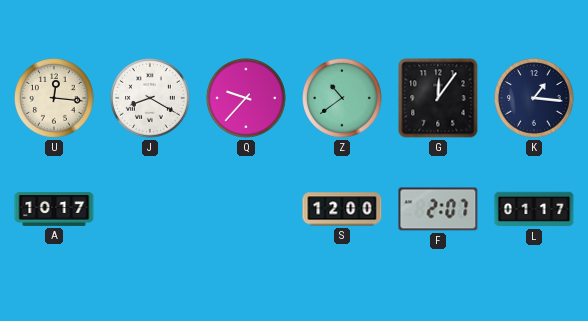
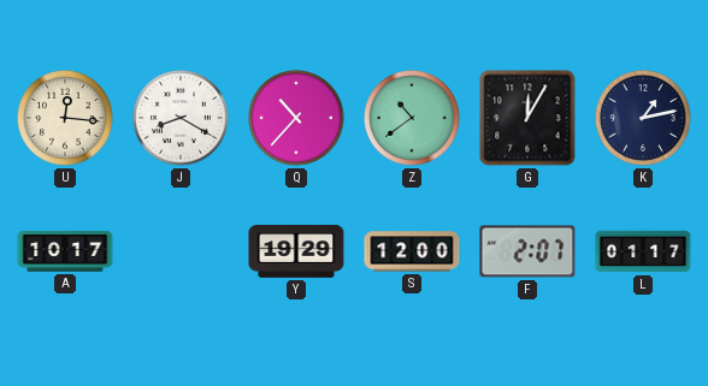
Q: 9:37 -> 10:37 (297, 119)
G: 12:06 -> 12:05 (527, 118)
K: 1:16 -> 1:13 (644, 119)
Y: none -> 19:29 (296, 253)
